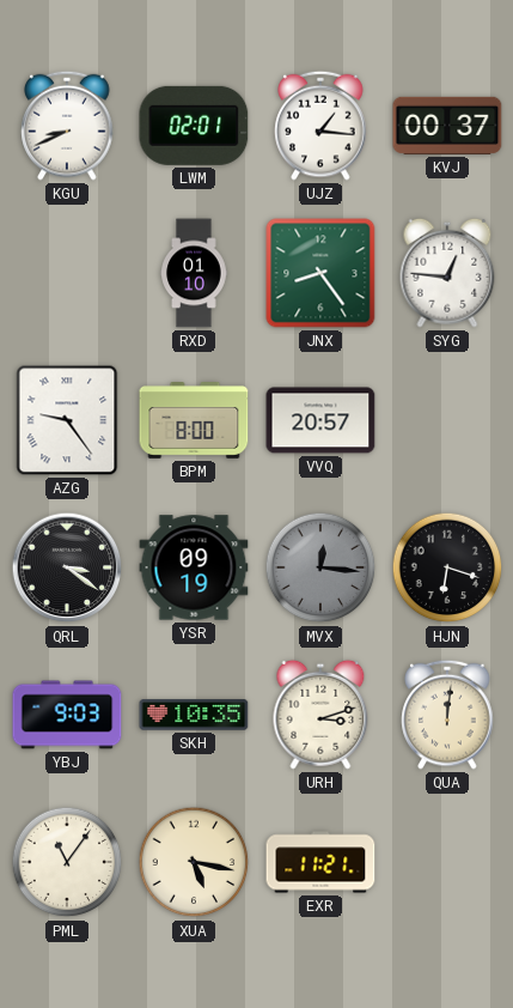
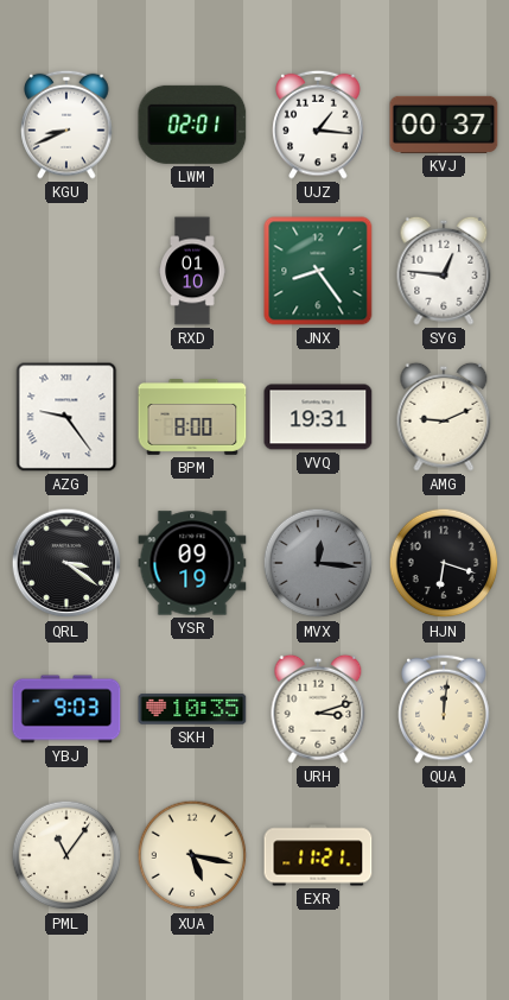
VVQ: 20:57 -> 19:31 (318, 417)
AMG: none -> 9:11 (444, 417)
